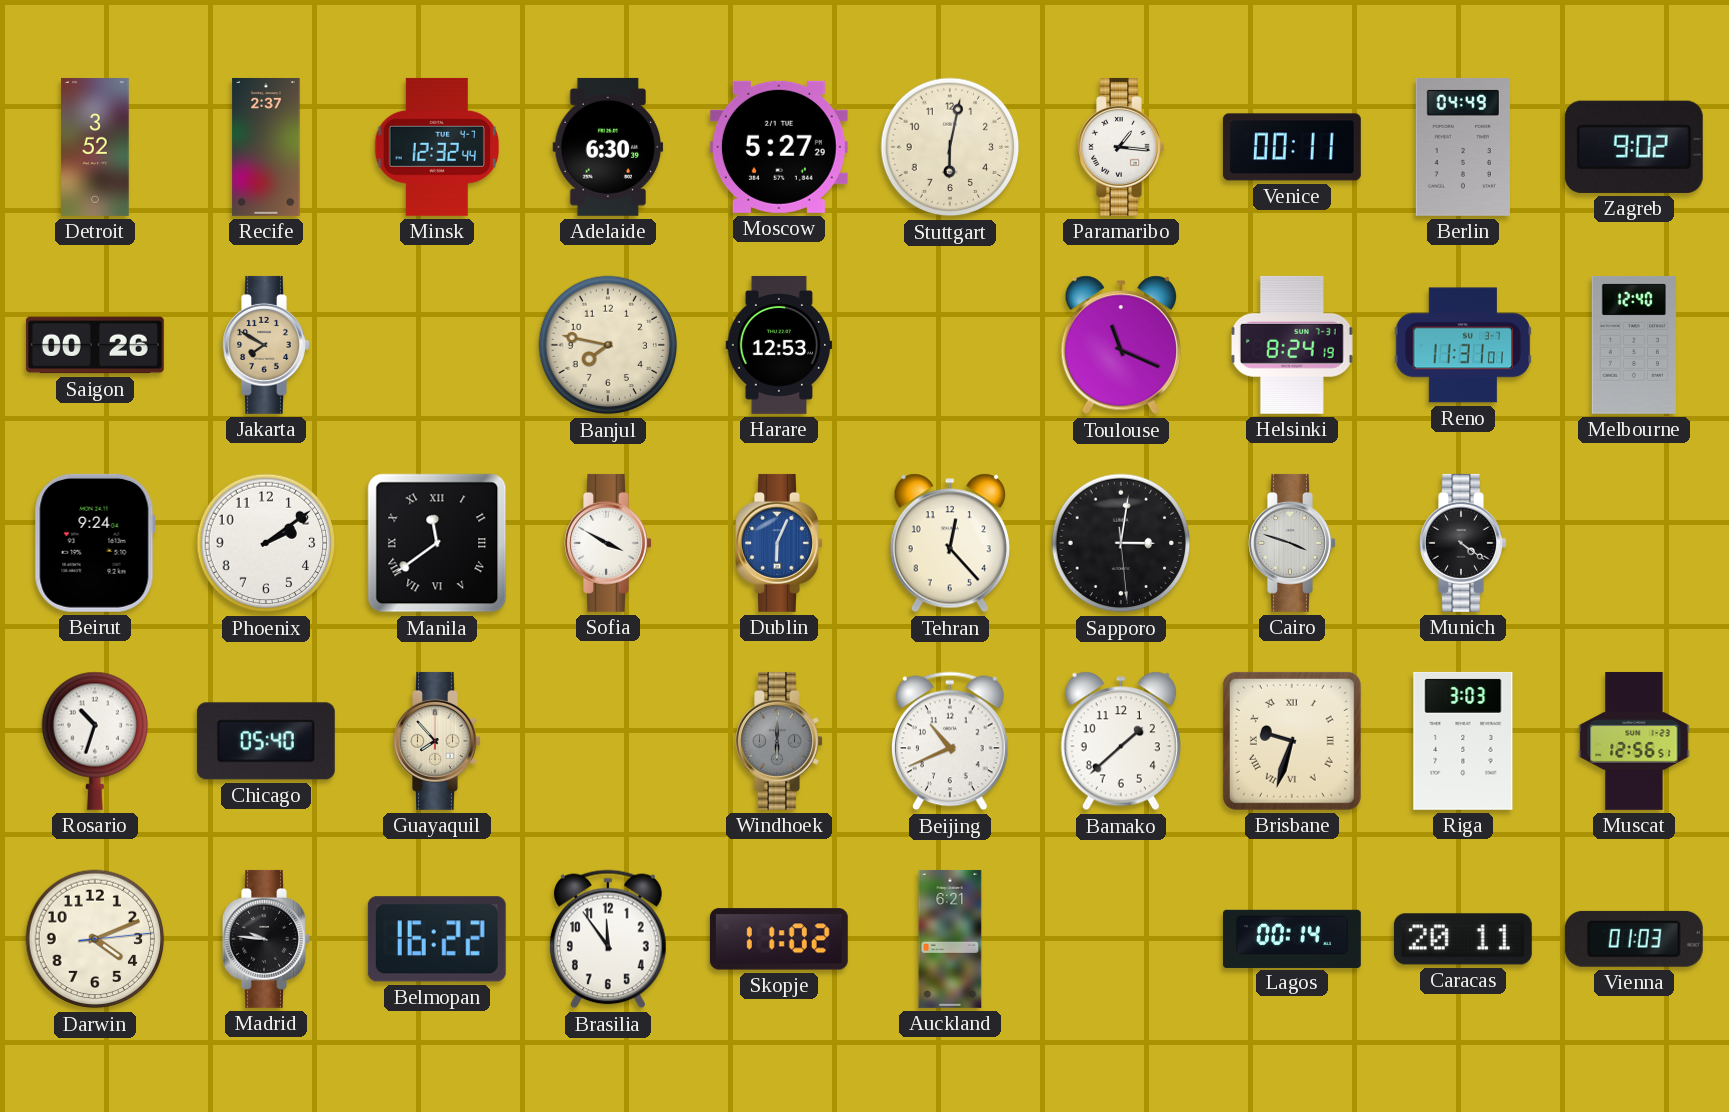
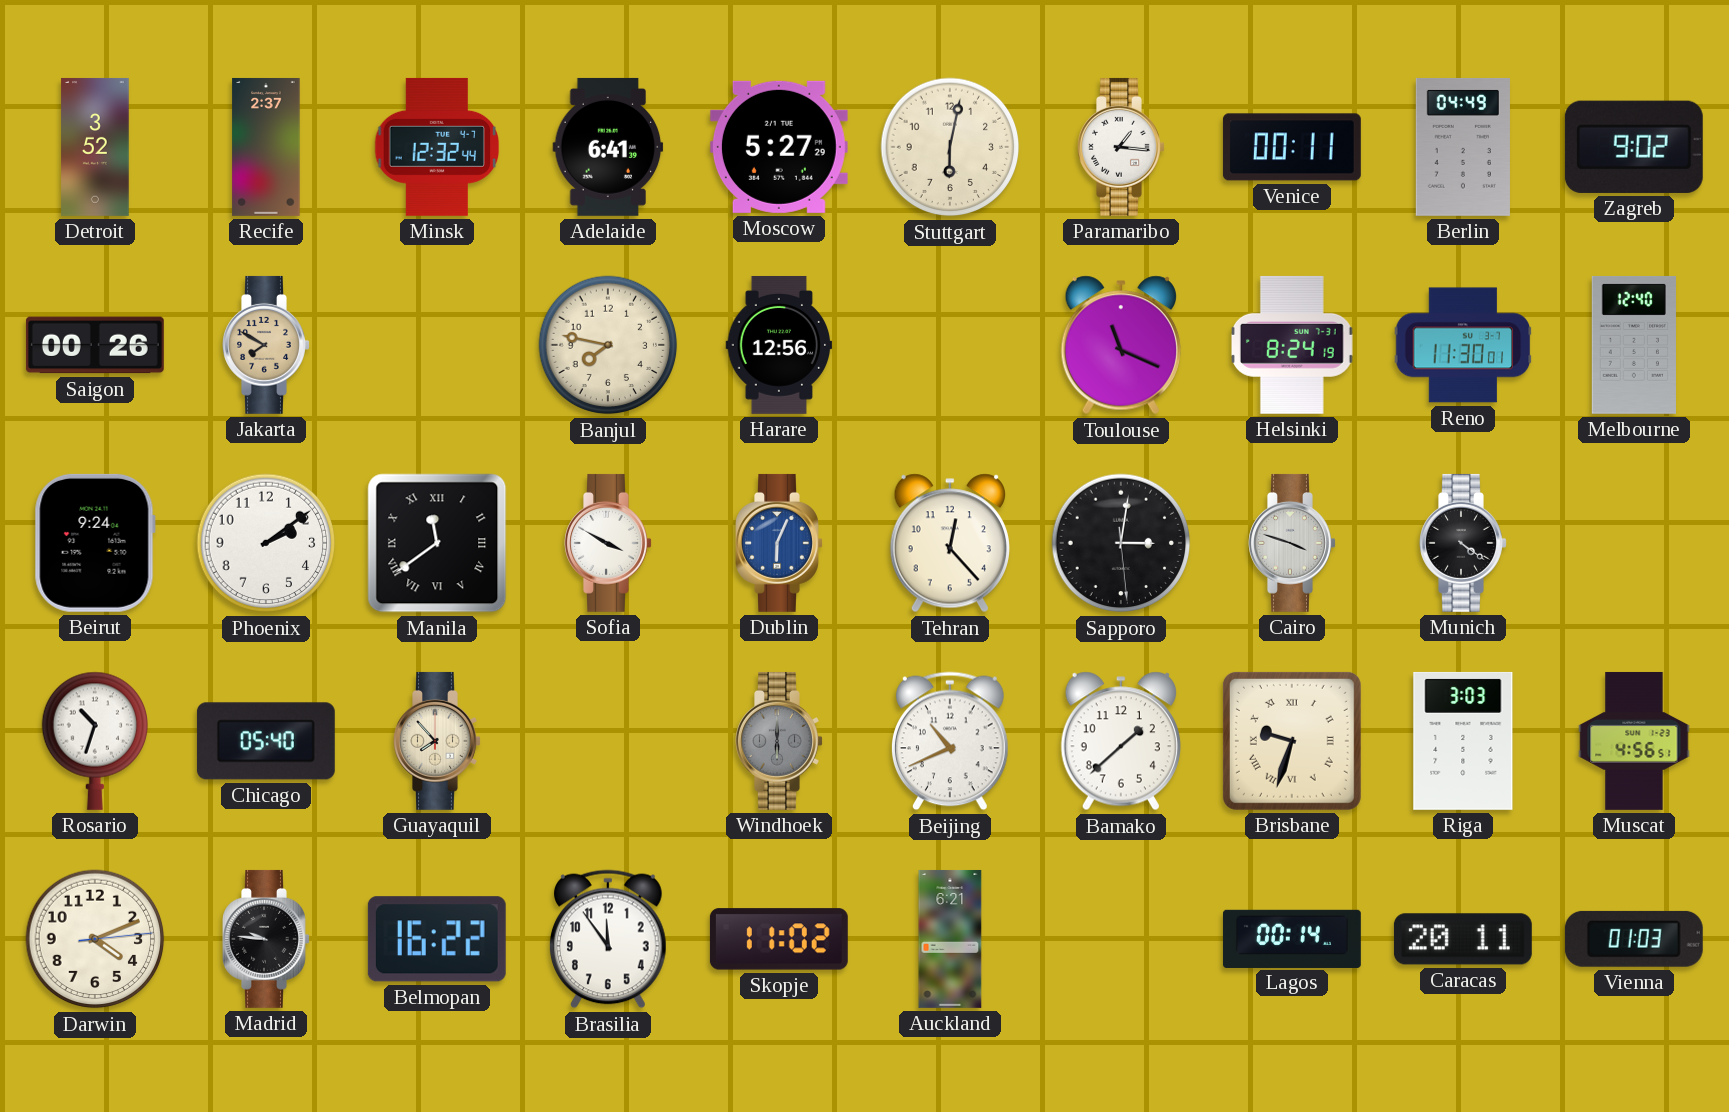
Adelaide: 6:30 -> 6:41 (608, 147)
Harare: 12:53 -> 12:56 (779, 345)
Reno: 11:31 -> 11:30 (1463, 345)
Muscat: 12:56 -> 4:56 (1634, 741)
